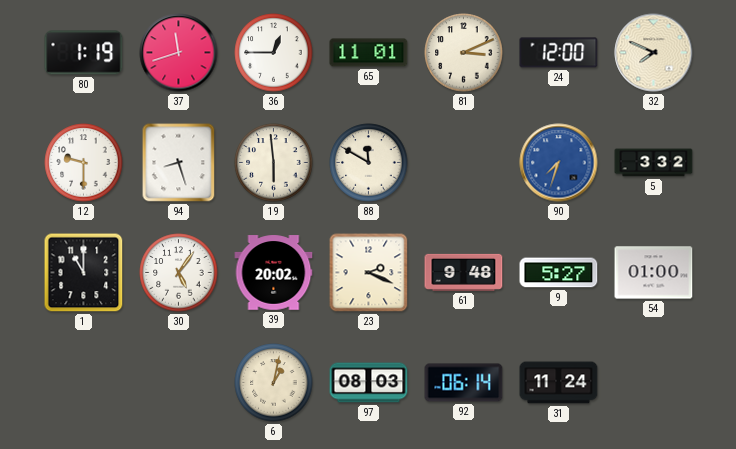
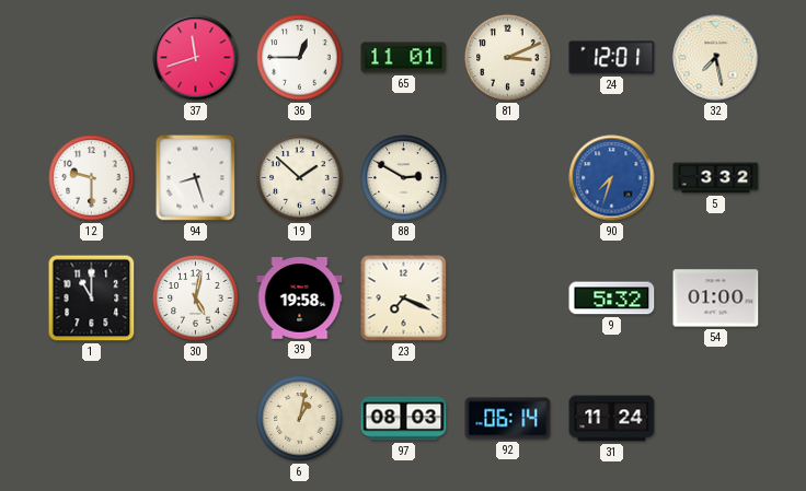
80: 1:19 -> none (84, 53)
24: 12:00 -> 12:01 (612, 58)
32: 7:49 -> 7:28 (716, 58)
19: 5:59 -> 1:52 (300, 178)
88: 11:50 -> 2:50 (404, 178)
30: 5:06 -> 5:02 (196, 299)
39: 20:02 -> 19:58 (300, 299)
23: 2:19 -> 7:19 (404, 299)
61: 9:48 -> none (464, 272)
9: 5:27 -> 5:32 (612, 299)
